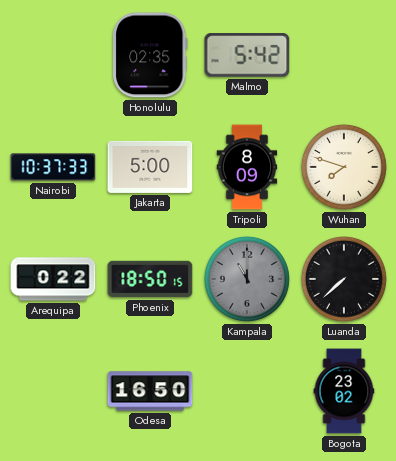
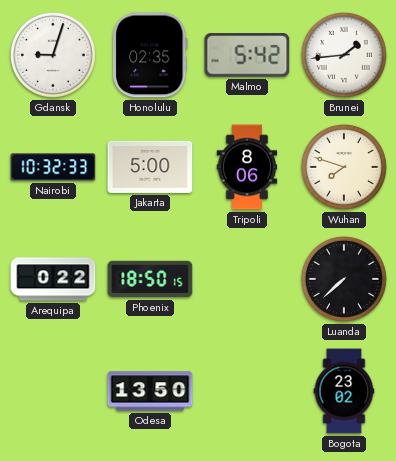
Gdansk: none -> 9:03 (53, 55)
Brunei: none -> 1:44 (344, 55)
Nairobi: 10:37 -> 10:32 (53, 167)
Tripoli: 8:09 -> 8:06 (247, 167)
Kampala: 11:00 -> none (247, 279)
Odesa: 16:50 -> 13:50 (150, 391)
